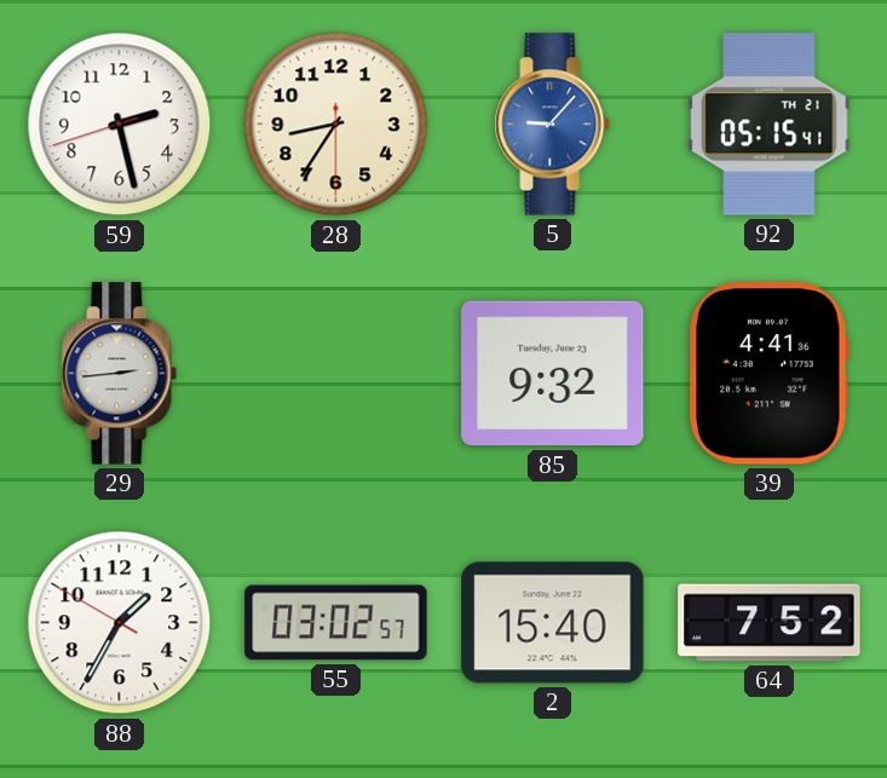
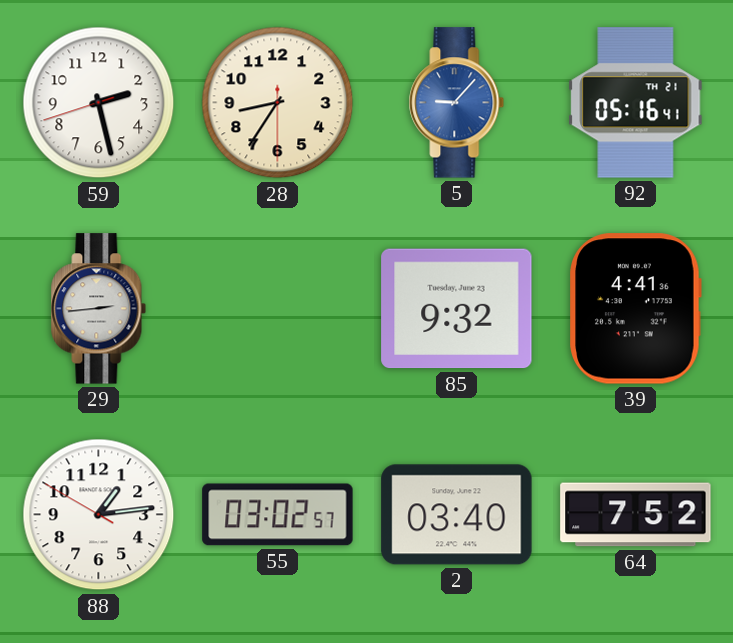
92: 05:15 -> 05:16 (636, 103)
88: 1:34 -> 1:13 (99, 515)
2: 15:40 -> 03:40 (457, 515)
